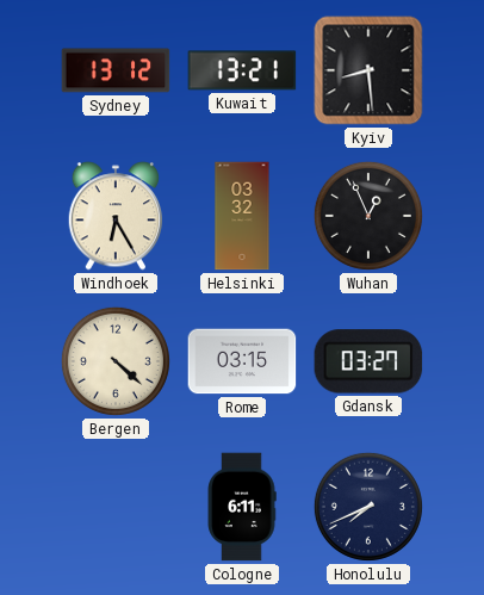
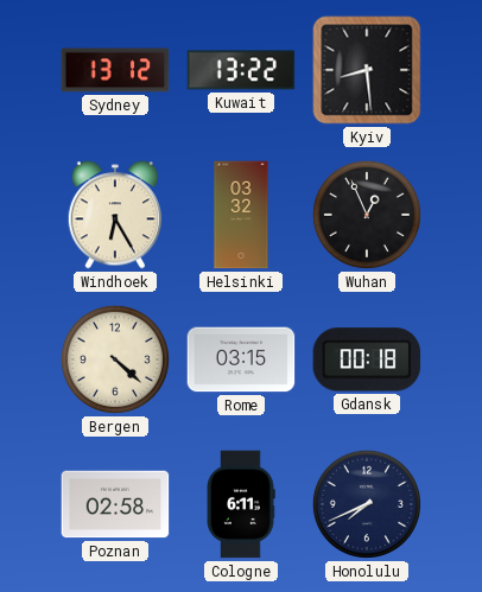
Kuwait: 13:21 -> 13:22 (241, 70)
Gdansk: 03:27 -> 00:18 (367, 359)
Poznan: none -> 02:58 (115, 504)
